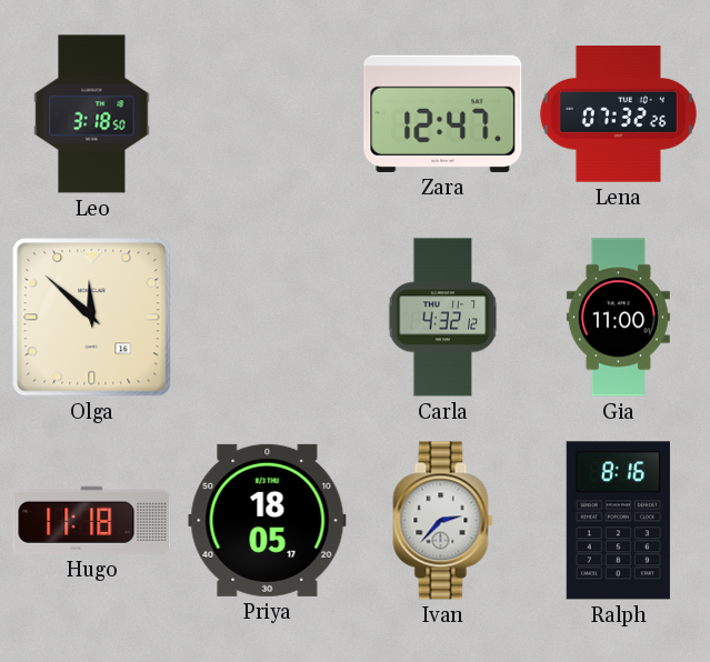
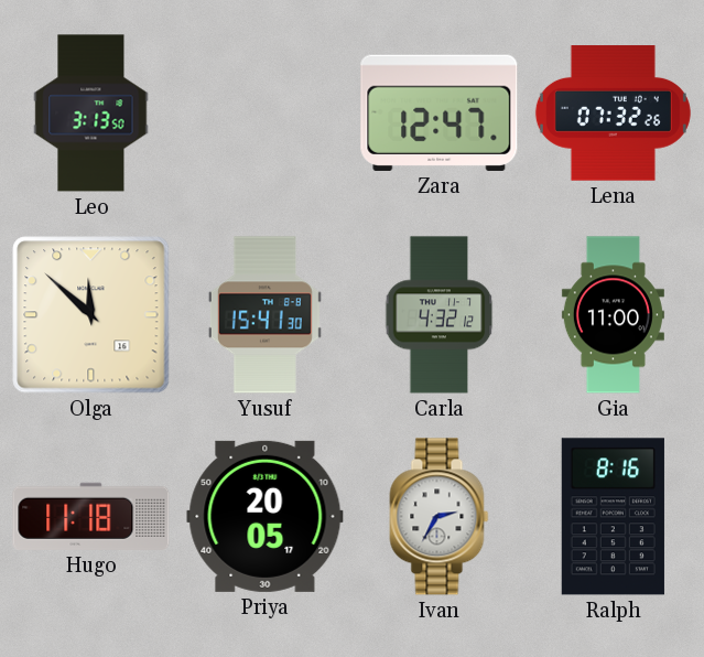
Leo: 3:18 -> 3:13 (91, 114)
Yusuf: none -> 15:41 (264, 315)
Priya: 18:05 -> 20:05 (266, 516)
Ivan: 2:37 -> 2:35 (440, 517)
